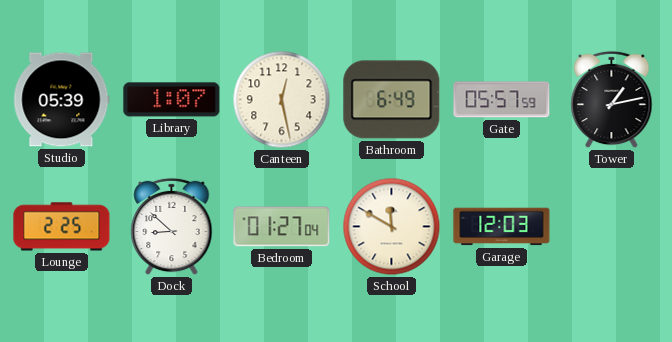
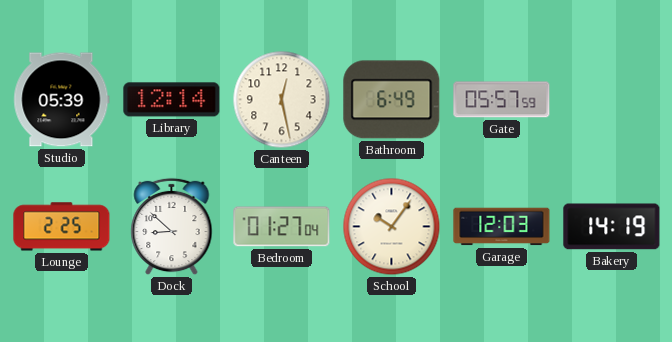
Library: 1:07 -> 12:14 (172, 100)
Tower: 1:13 -> none (612, 100)
School: 11:50 -> 10:06 (392, 227)
Bakery: none -> 14:19 (612, 227)
